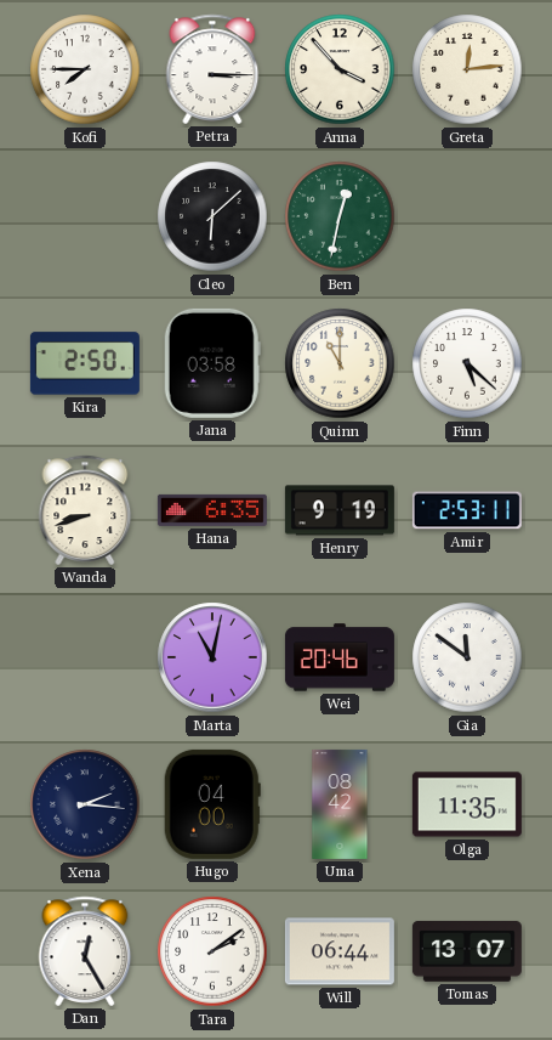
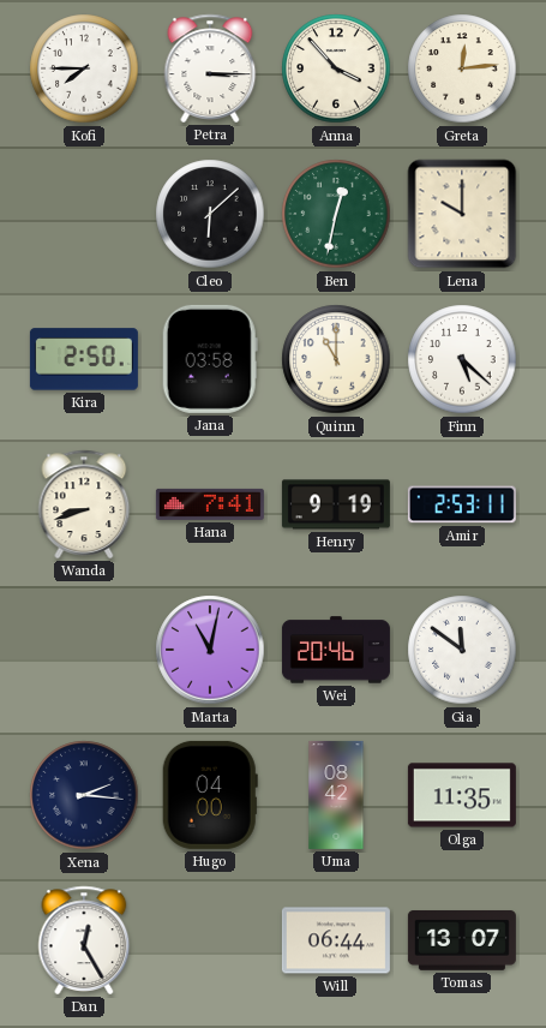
Lena: none -> 10:00 (462, 214)
Hana: 6:35 -> 7:41 (210, 504)
Tara: 2:09 -> none (212, 951)
